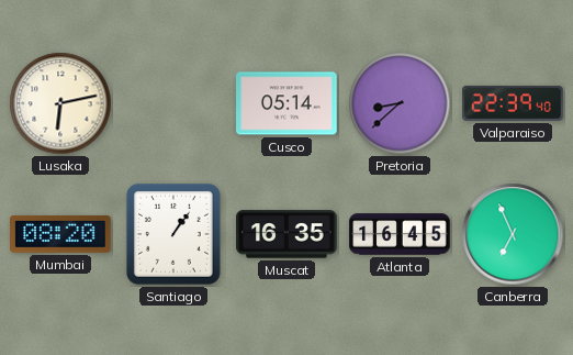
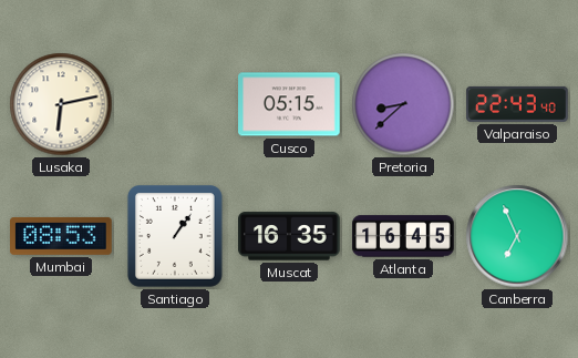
Cusco: 05:14 -> 05:15 (289, 104)
Valparaiso: 22:39 -> 22:43 (517, 104)
Mumbai: 08:20 -> 08:53 (61, 236)
